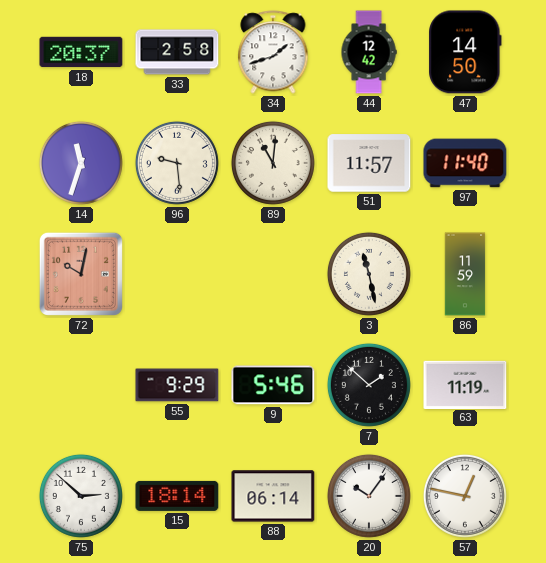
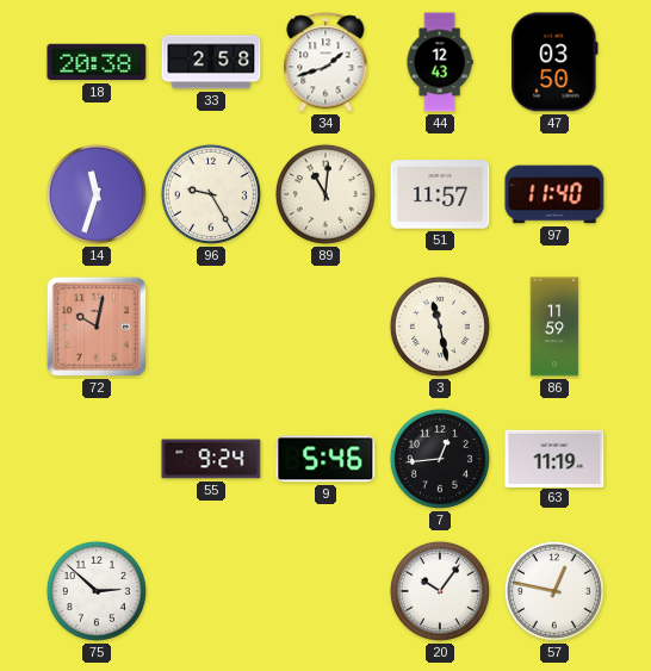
18: 20:37 -> 20:38 (97, 62)
44: 12:42 -> 12:43 (440, 62)
47: 14:50 -> 03:50 (554, 62)
96: 9:29 -> 9:25 (211, 194)
55: 9:29 -> 9:24 (211, 459)
7: 1:52 -> 12:44 (440, 459)
15: 18:14 -> none (177, 496)
88: 06:14 -> none (273, 496)
